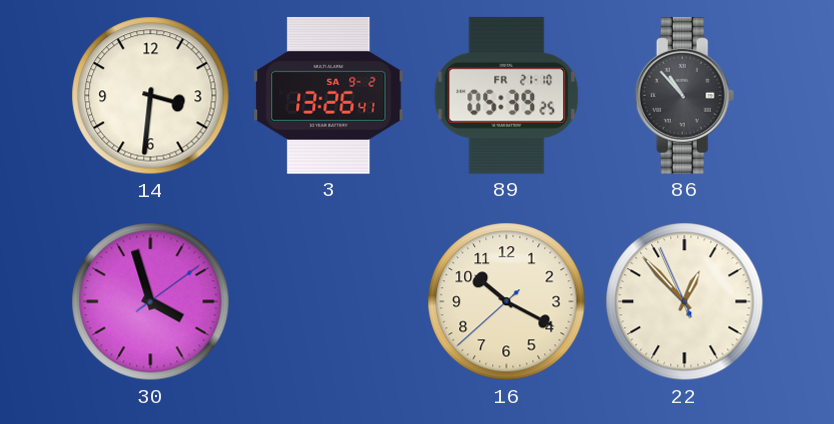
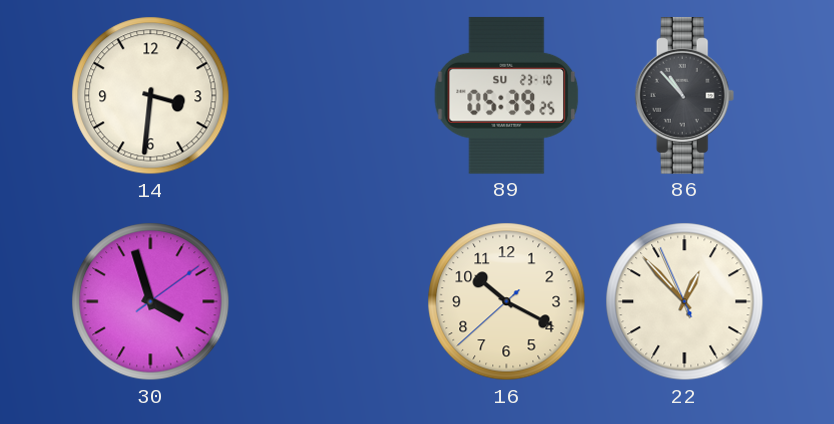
3: 13:26 -> none (329, 96)
89 date: FR 21-10 -> SU 23-10 (507, 95)
